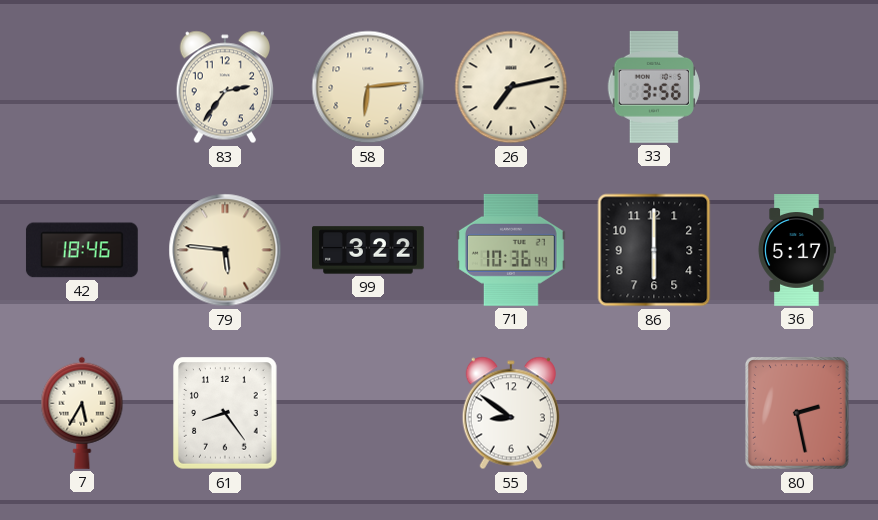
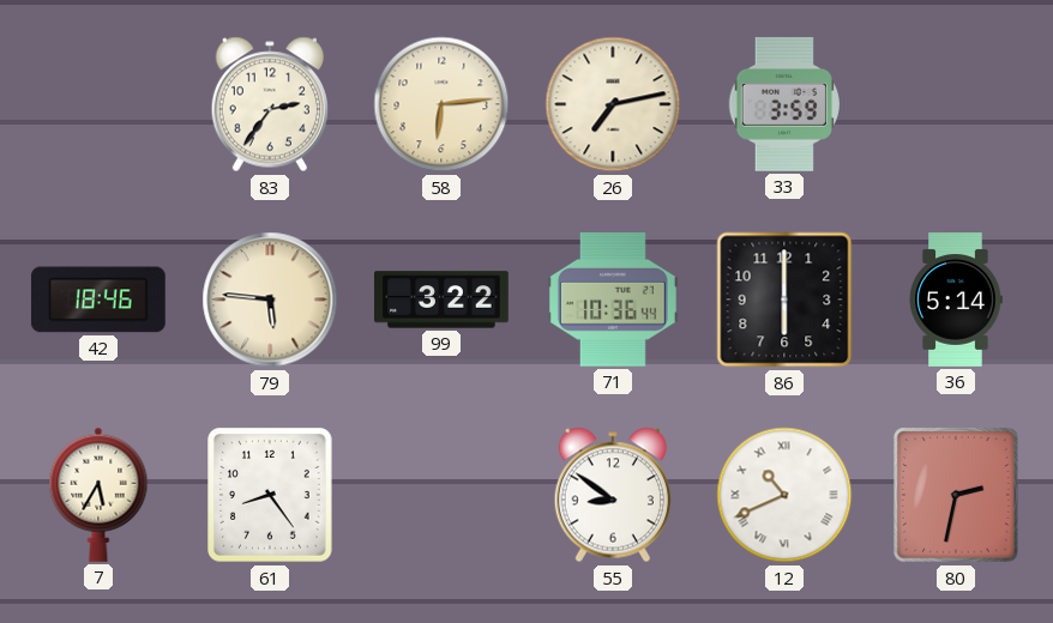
33: 3:56 -> 3:59 (783, 104)
36: 5:17 -> 5:14 (956, 300)
12: none -> 10:41 (784, 495)
80: 2:28 -> 2:32 (957, 496)
